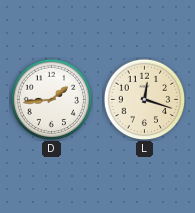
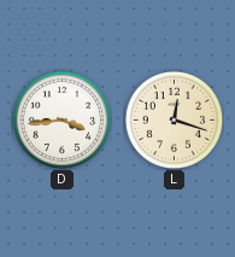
D: 1:44 -> 3:44 (61, 119)
